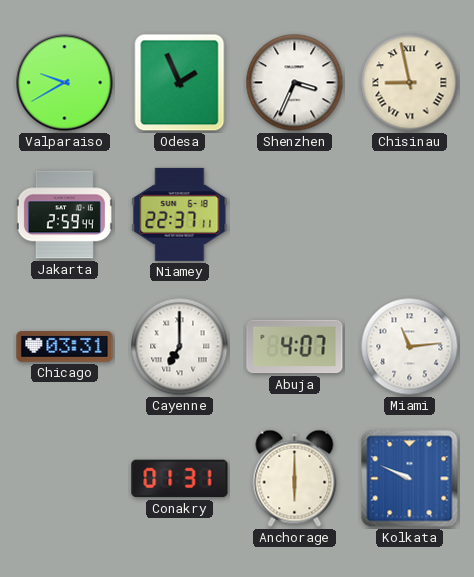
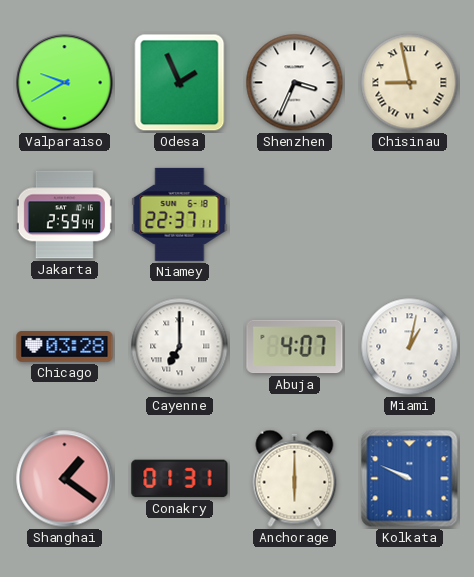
Chicago: 03:31 -> 03:28 (65, 347)
Miami: 11:14 -> 1:02 (410, 347)
Shanghai: none -> 1:21 (65, 479)
